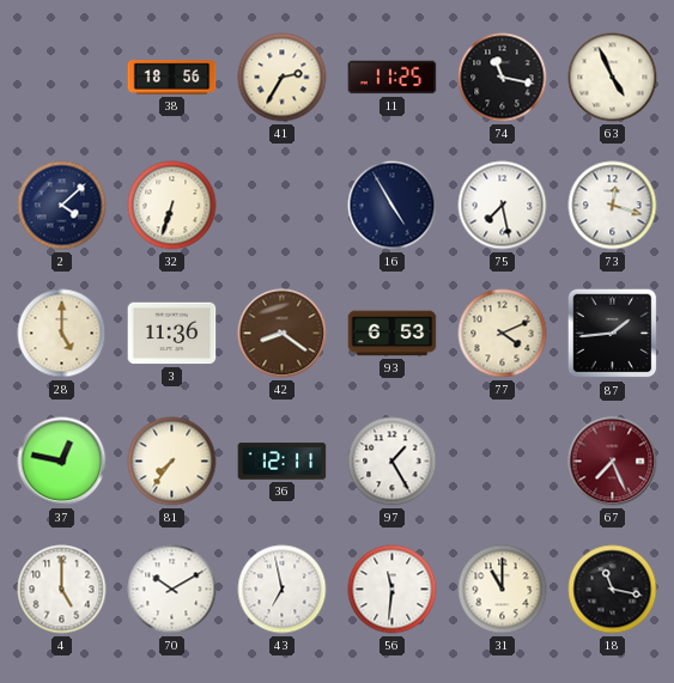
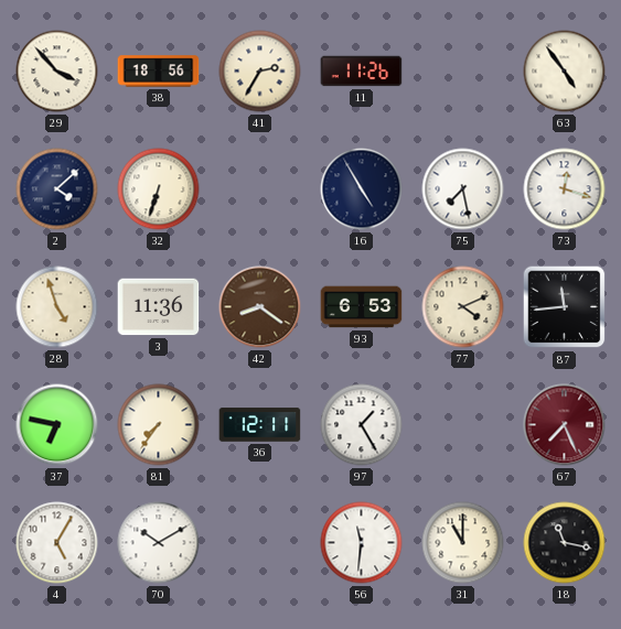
29: none -> 3:53 (57, 72)
11: 11:25 -> 11:26 (362, 72)
74: 11:17 -> none (503, 78)
63: 4:56 -> 4:54 (565, 72)
28: 5:00 -> 4:57 (57, 307)
87: 1:44 -> 11:44 (565, 307)
37: 12:47 -> 6:47 (57, 425)
4: 5:00 -> 5:05 (57, 543)
43: 6:58 -> none (283, 590)
